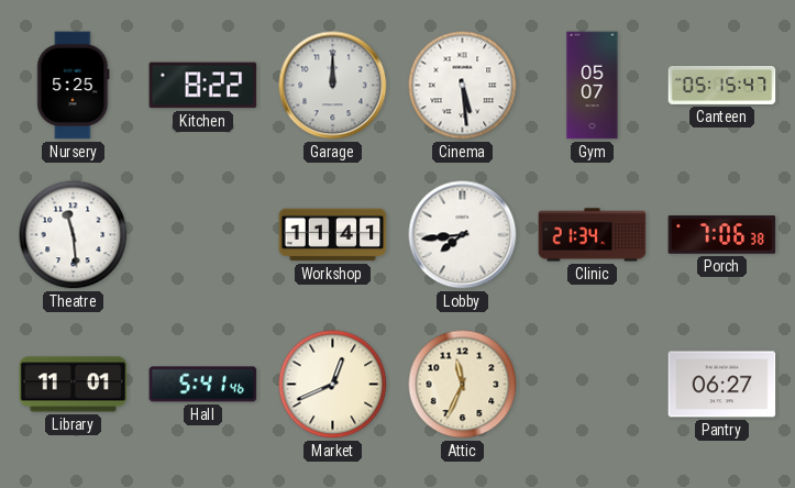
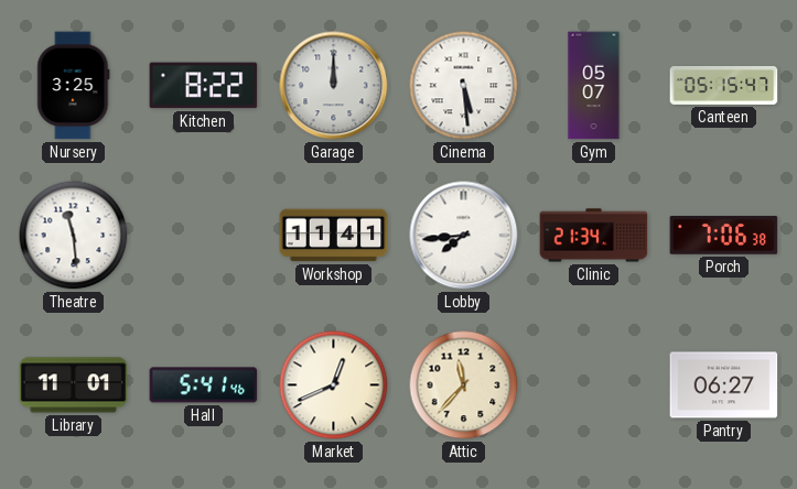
Nursery: 5:25 -> 3:25 (74, 86)
Attic: 11:34 -> 11:37 (464, 385)
